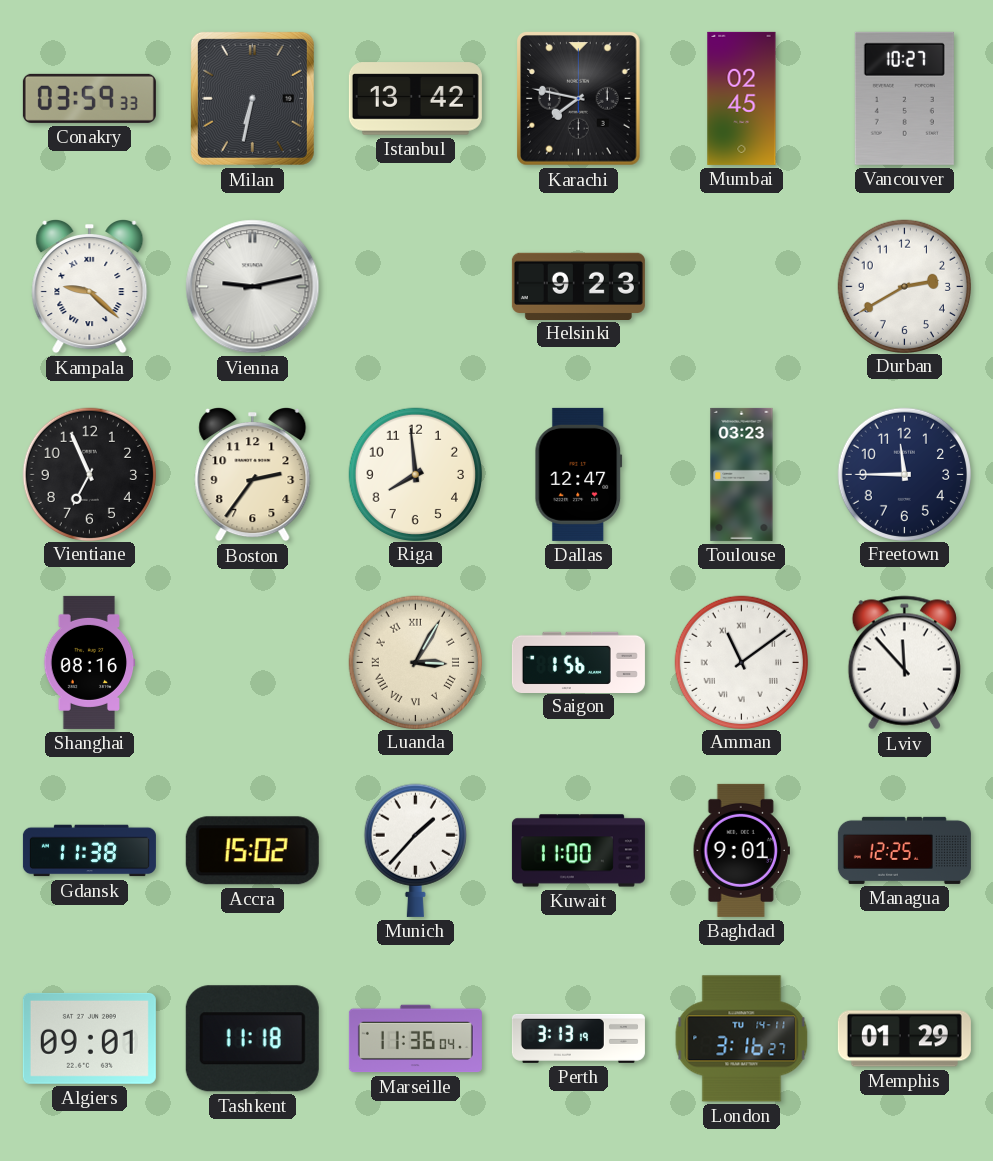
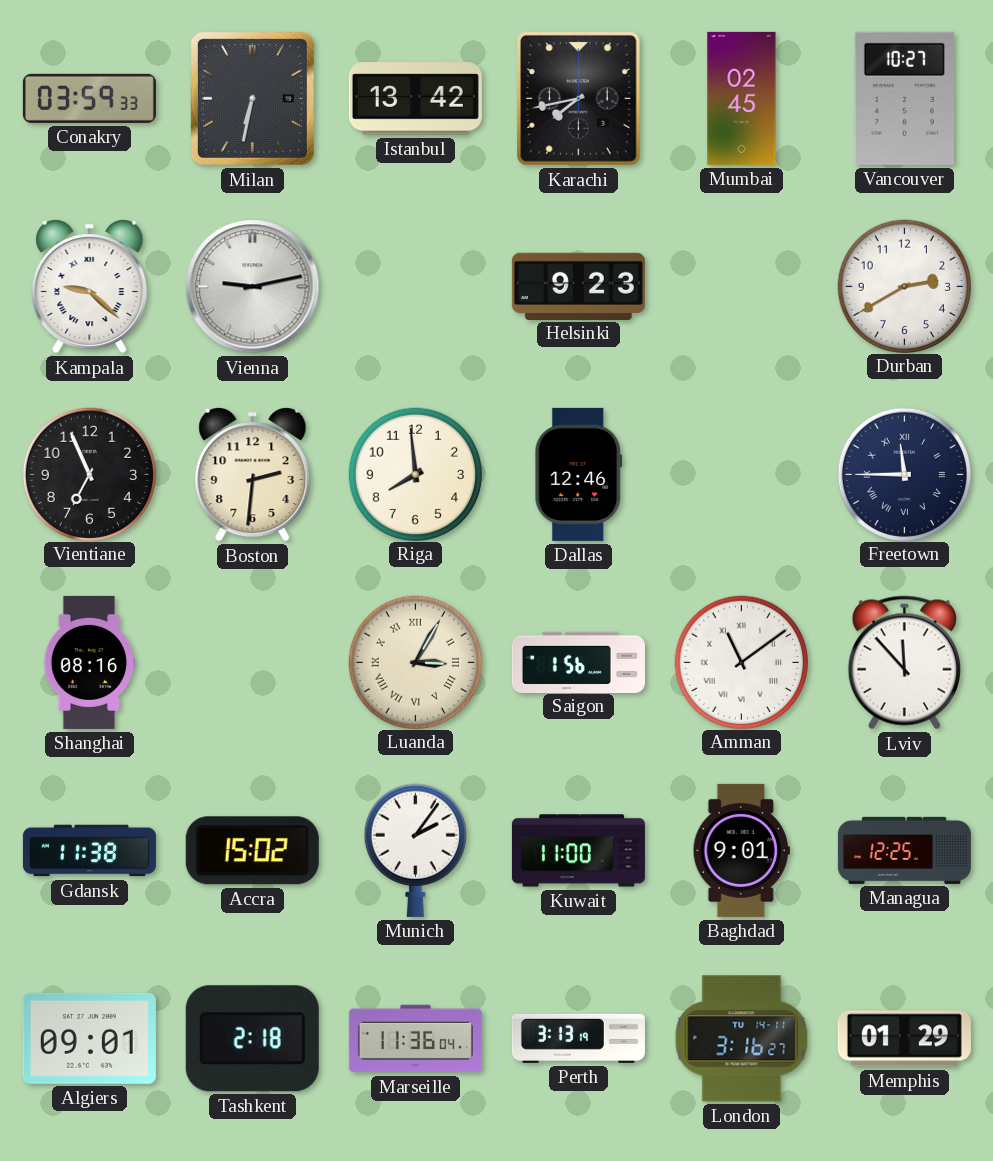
Karachi: 7:47 -> 7:43 (579, 99)
Boston: 2:36 -> 2:31 (253, 475)
Dallas: 12:47 -> 12:46 (579, 474)
Toulouse: 03:23 -> none (742, 474)
Freetown numerals: Arabic -> Roman (904, 474)
Munich: 1:37 -> 2:06 (415, 850)
Tashkent: 11:18 -> 2:18 (252, 1039)
